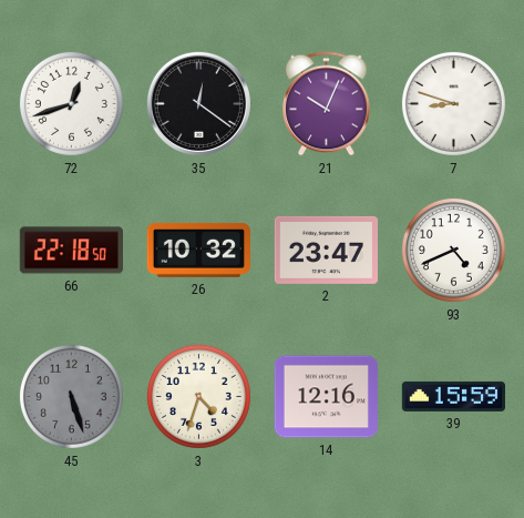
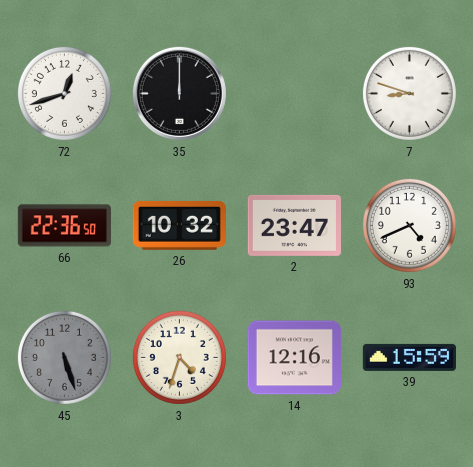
35: 12:21 -> 12:00 (179, 93)
21: 10:04 -> none (327, 104)
66: 22:18 -> 22:36 (64, 226)
